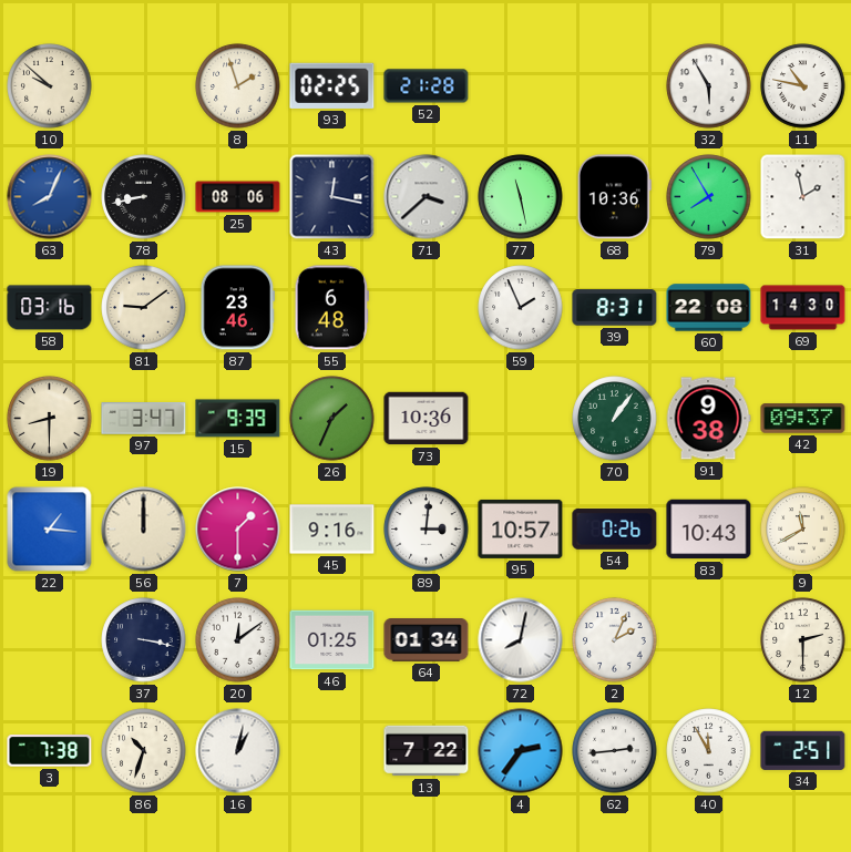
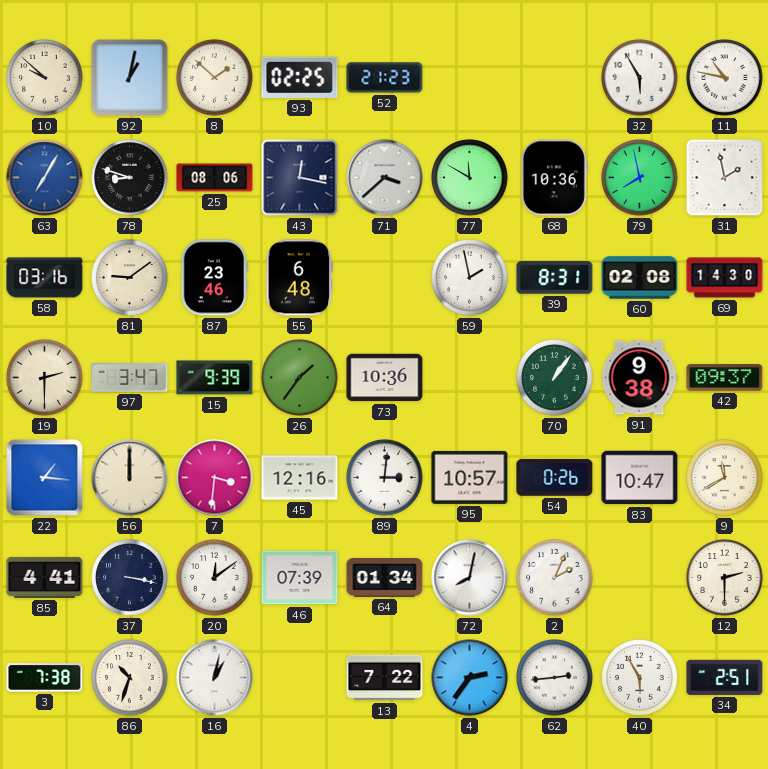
92: none -> 1:02 (130, 78)
8: 1:57 -> 1:52 (215, 78)
52: 21:28 -> 21:23 (385, 78)
63: 8:04 -> 7:05 (45, 178)
78: 8:43 -> 8:48 (130, 178)
77: 11:28 -> 11:50 (470, 178)
79: 7:55 -> 7:58 (640, 178)
59: 1:56 -> 1:58 (470, 278)
60: 22:08 -> 02:08 (640, 278)
19: 8:30 -> 2:30 (45, 378)
26: 1:34 -> 1:36 (300, 378)
7: 1:30 -> 3:31 (215, 478)
45: 9:16 -> 12:16 (300, 478)
83: 10:43 -> 10:47 (640, 478)
85: none -> 4:41 (45, 577)
46: 01:25 -> 07:39 (300, 578)
40: 11:55 -> 5:55 (640, 678)
